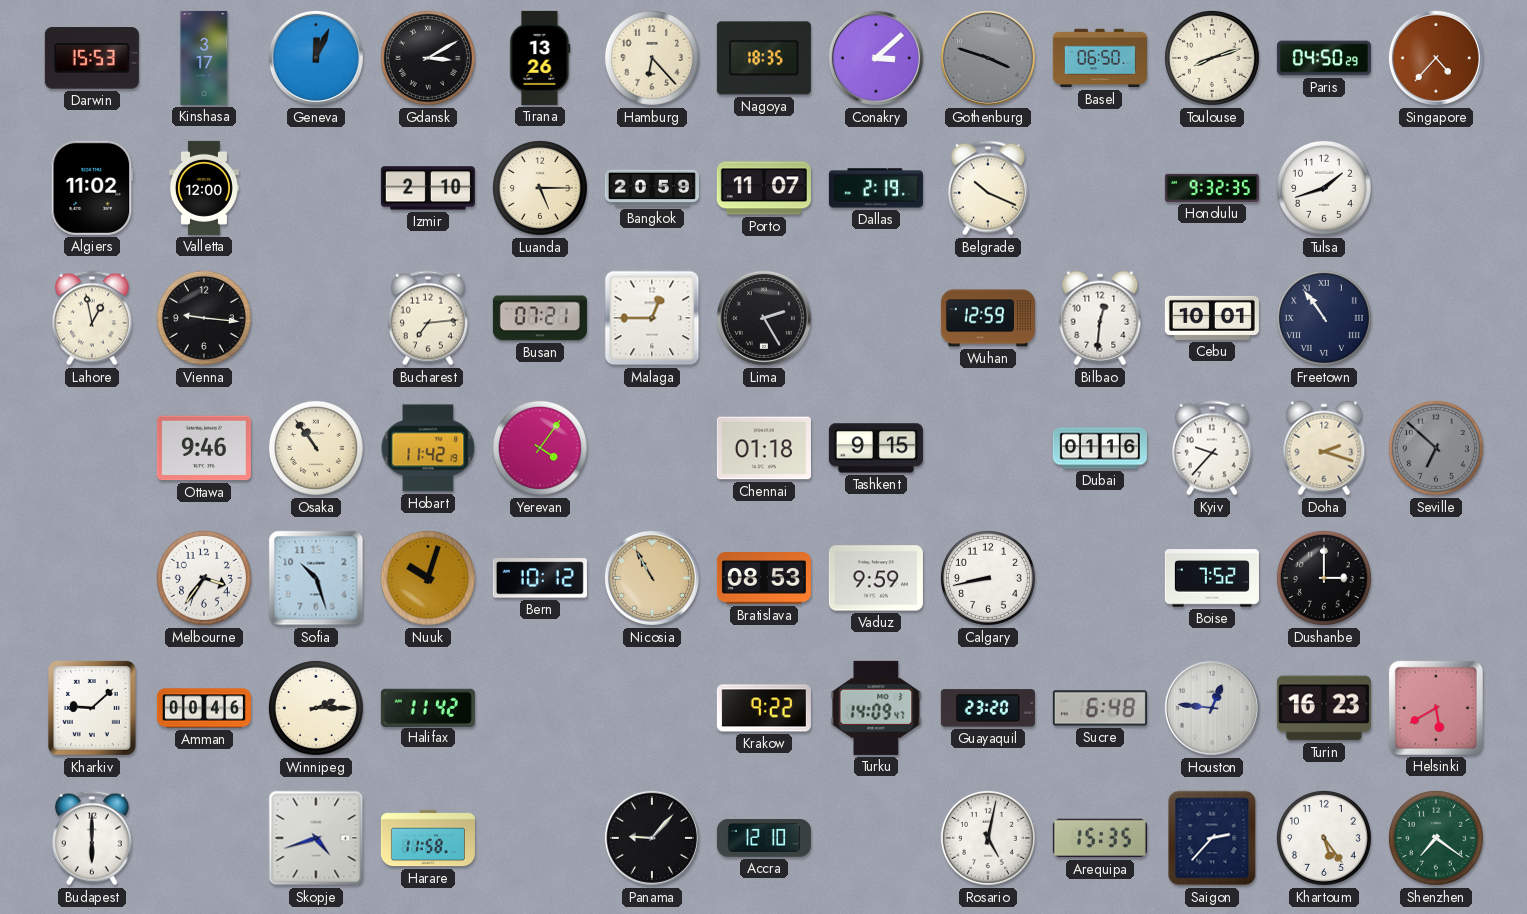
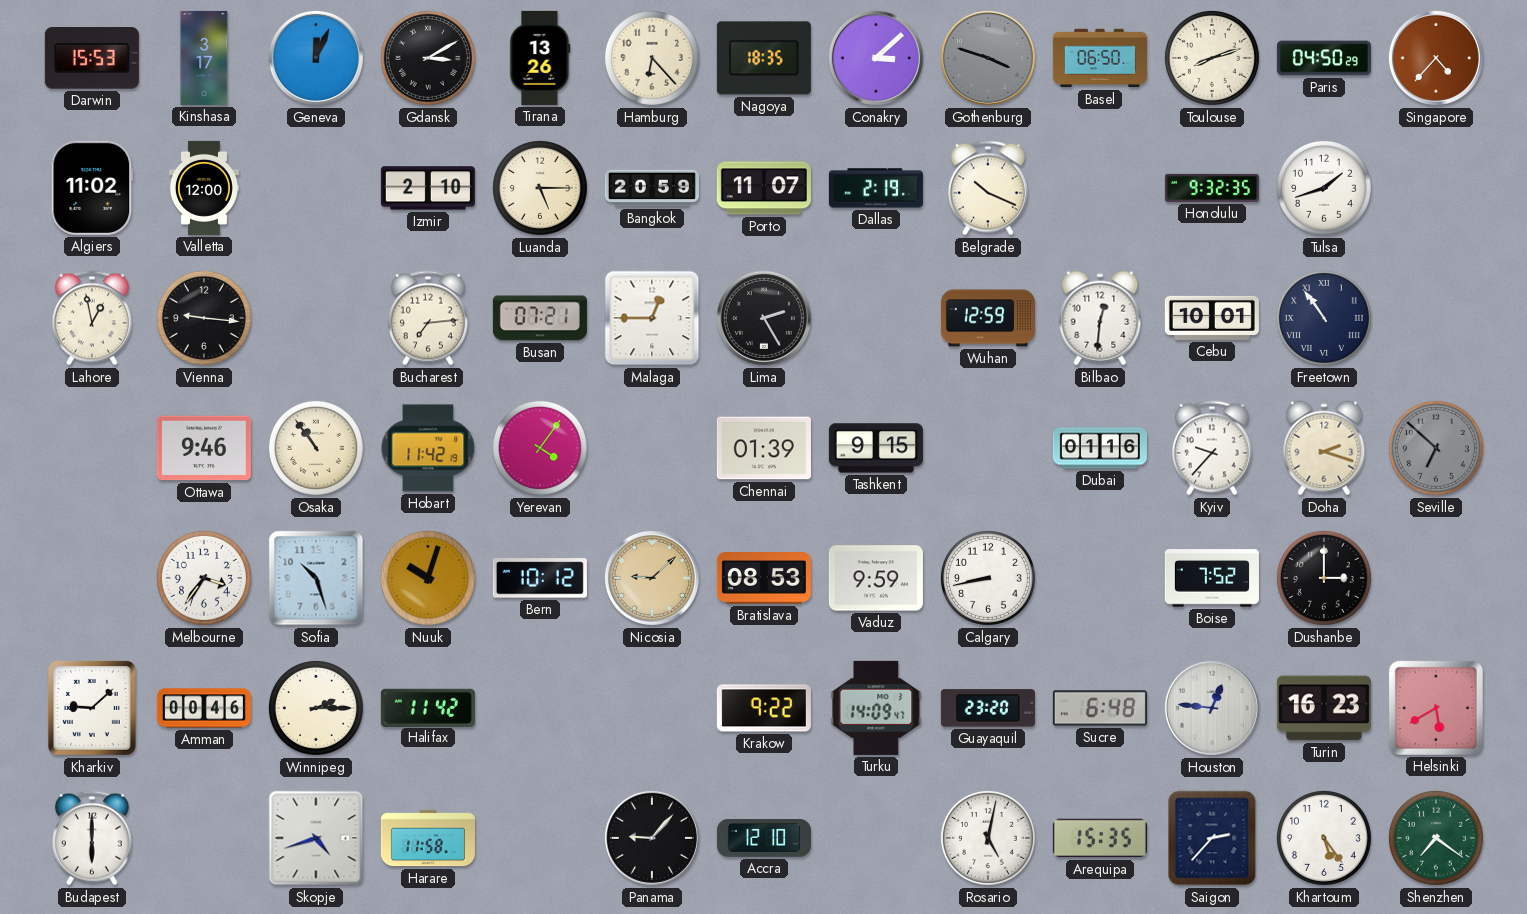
Chennai: 01:18 -> 01:39 (764, 448)
Nicosia: 10:55 -> 9:08 (652, 578)
